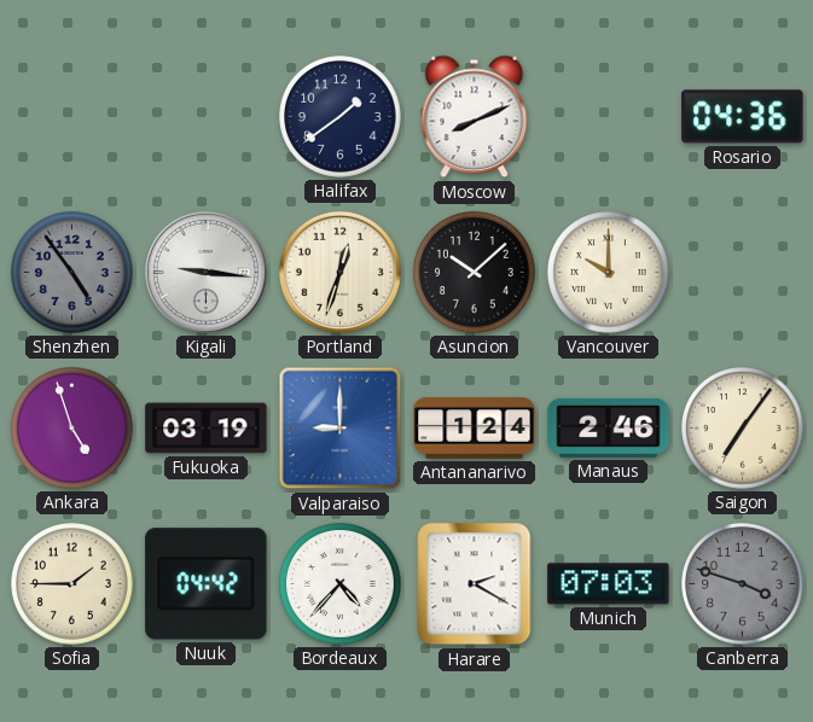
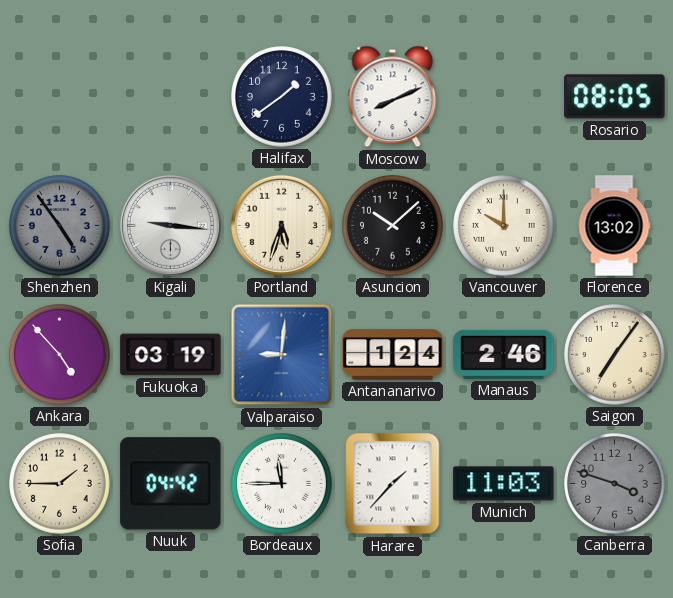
Rosario: 04:36 -> 08:05 (615, 97)
Portland: 12:33 -> 5:33 (281, 225)
Florence: none -> 13:02 (614, 226)
Ankara: 4:57 -> 4:53 (60, 355)
Valparaiso: 9:00 -> 9:01 (282, 355)
Bordeaux: 4:37 -> 11:45 (282, 484)
Harare: 2:20 -> 1:37 (393, 484)
Munich: 07:03 -> 11:03 (504, 484)
